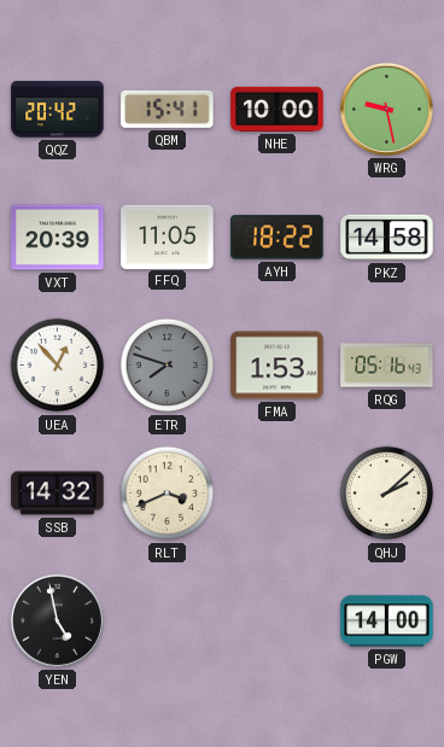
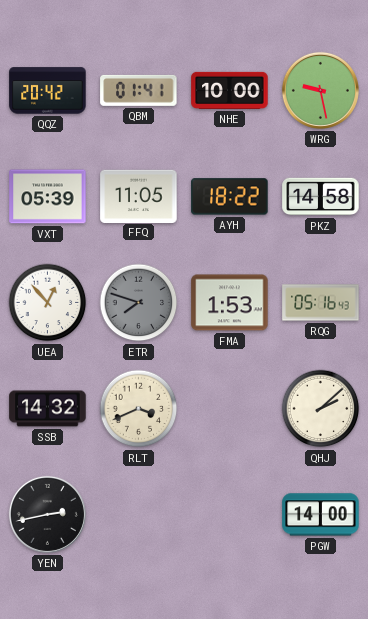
QBM: 15:41 -> 01:41 (139, 90)
VXT: 20:39 -> 05:39 (48, 197)
YEN: 4:58 -> 2:43 (47, 514)
